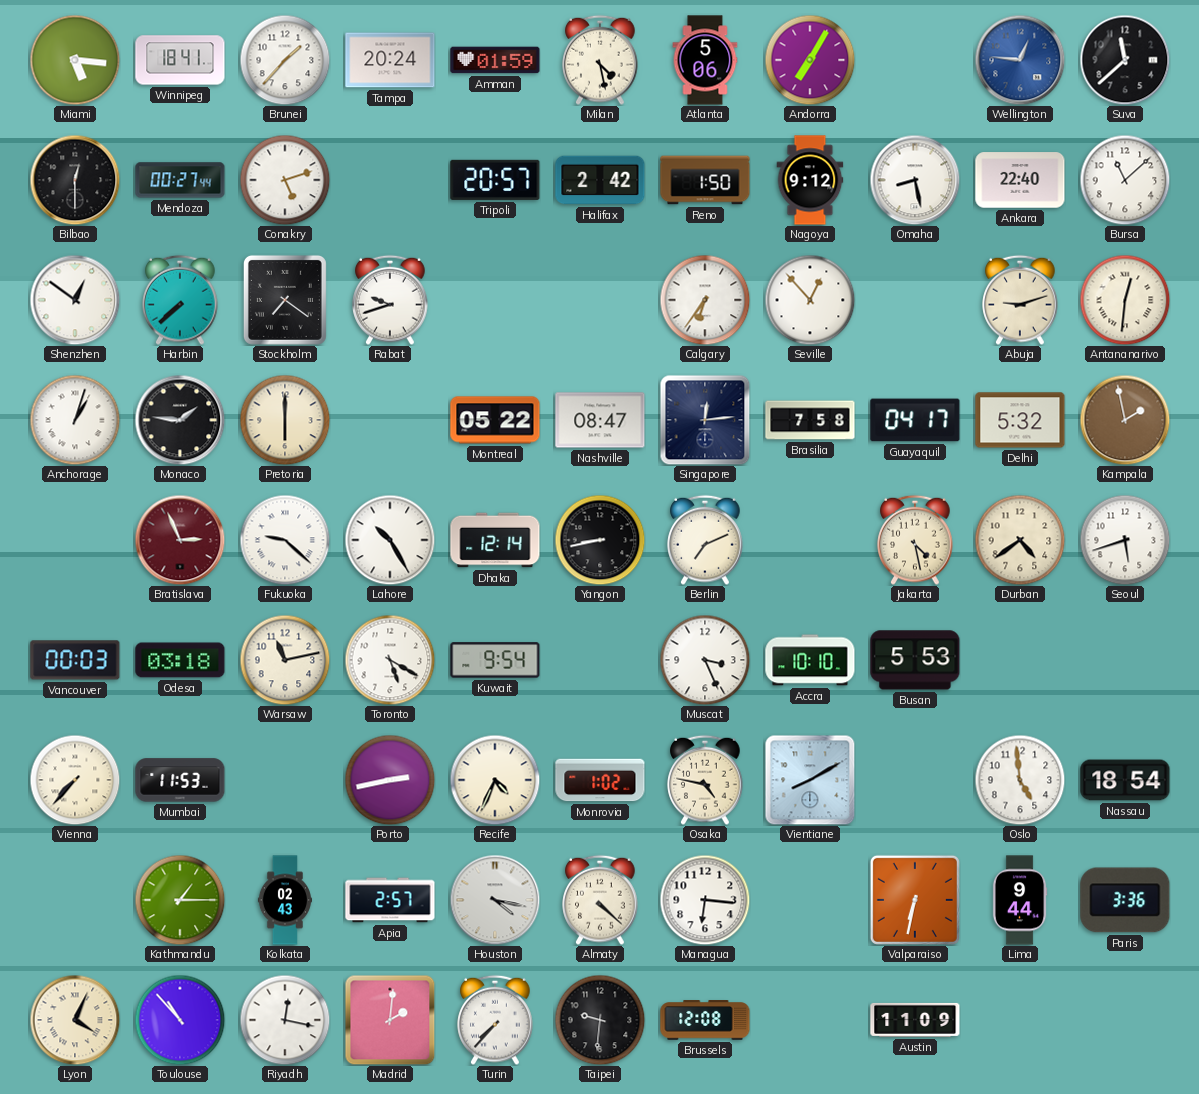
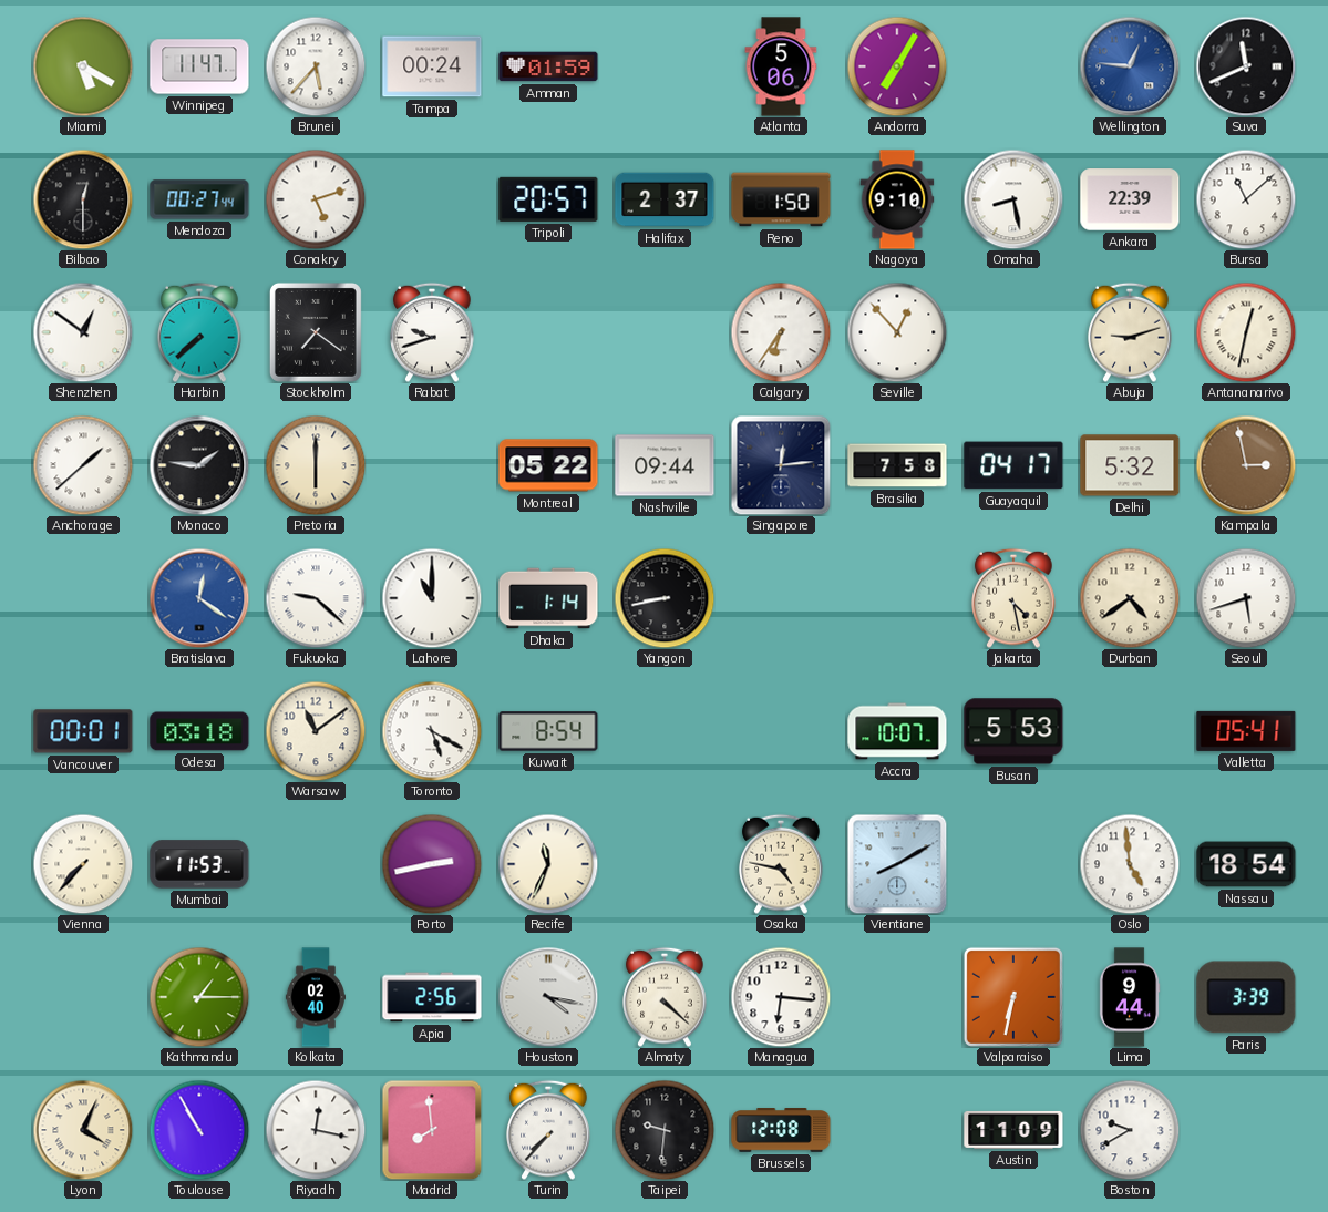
Miami: 5:16 -> 5:20 (83, 66)
Winnipeg: 18:41 -> 11:47 (199, 66)
Brunei: 1:37 -> 5:37 (316, 66)
Tampa: 20:24 -> 00:24 (432, 66)
Milan: 4:28 -> none (600, 60)
Suva: 11:38 -> 11:41 (1246, 66)
Halifax: 2:42 -> 2:37 (665, 199)
Nagoya: 9:12 -> 9:10 (897, 199)
Ankara: 22:40 -> 22:39 (1130, 199)
Antananarivo: 12:31 -> 12:32 (1246, 332)
Anchorage: 1:03 -> 1:38 (83, 465)
Nashville: 08:47 -> 09:44 (665, 465)
Kampala: 1:58 -> 2:58 (1246, 465)
Bratislava: 2:56 -> 12:21 (199, 598)
Bratislava dial: burgundy -> blue (199, 598)
Lahore: 10:25 -> 11:00 (432, 598)
Dhaka: 12:14 -> 1:14 (548, 598)
Berlin: 7:11 -> none (705, 540)
Vancouver: 00:03 -> 00:01 (83, 731)
Warsaw: 11:13 -> 11:09 (316, 731)
Kuwait: 9:54 -> 8:54 (548, 731)
Muscat: 3:26 -> none (705, 660)
Accra: 10:10 -> 10:07 (897, 731)
Valletta: none -> 05:41 (1246, 731)
Recife: 4:34 -> 11:34 (548, 864)
Monrovia: 1:02 -> none (600, 780)
Kolkata: 02:43 -> 02:40 (316, 997)
Apia: 2:57 -> 2:56 (432, 997)
Paris: 3:36 -> 3:39 (1246, 997)
Toulouse: 10:53 -> 10:55 (199, 1130)
Madrid: 2:01 -> 7:59 (432, 1130)
Boston: none -> 9:40 (1130, 1130)
